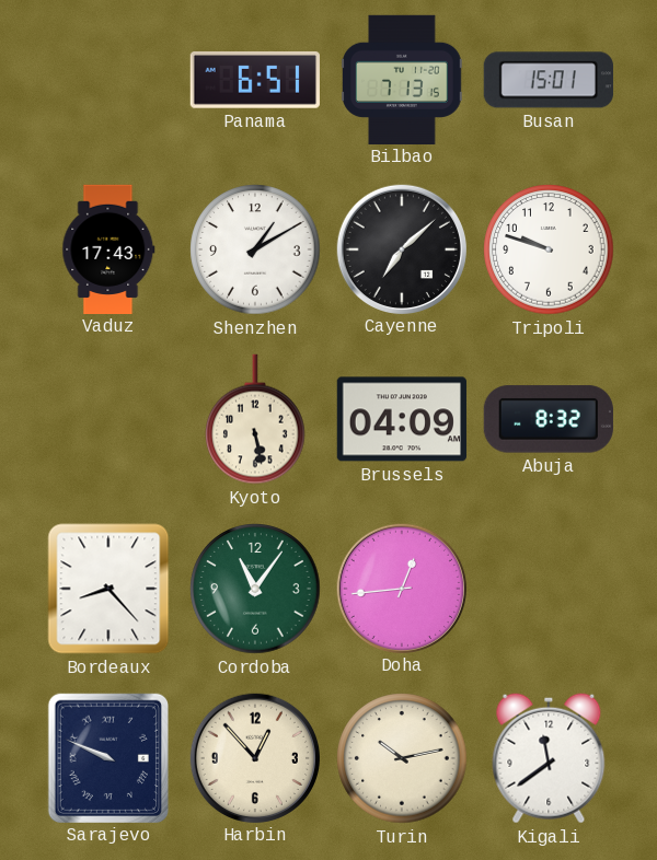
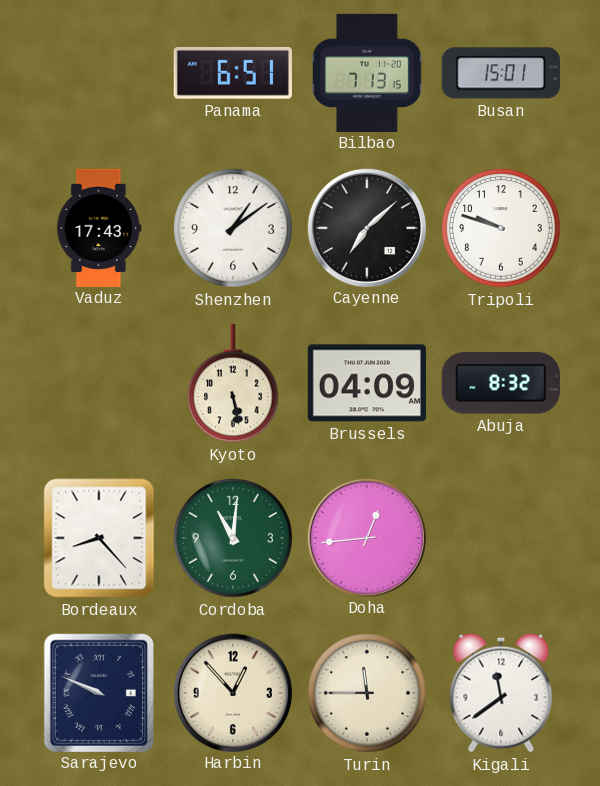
Shenzhen: 1:10 -> 1:09 (233, 228)
Cordoba: 11:06 -> 11:01 (233, 538)
Turin: 10:13 -> 11:45 (367, 693)
